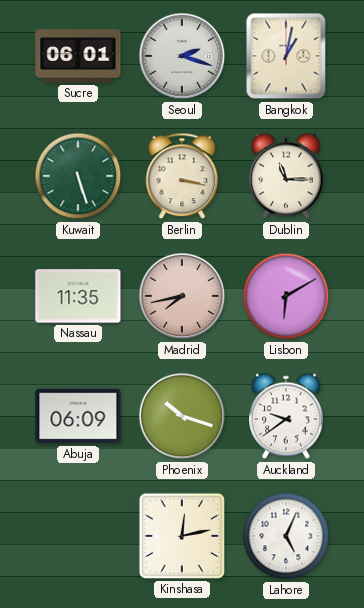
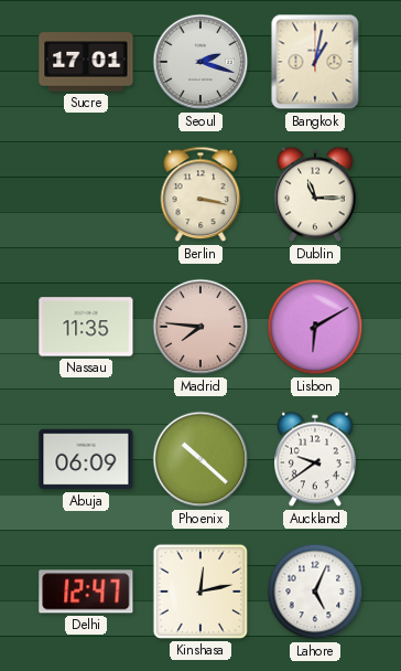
Sucre: 06:01 -> 17:01 (86, 62)
Kuwait: 5:27 -> none (78, 176)
Madrid: 7:43 -> 7:46 (201, 327)
Phoenix: 10:18 -> 10:22 (201, 459)
Delhi: none -> 12:47 (86, 592)
